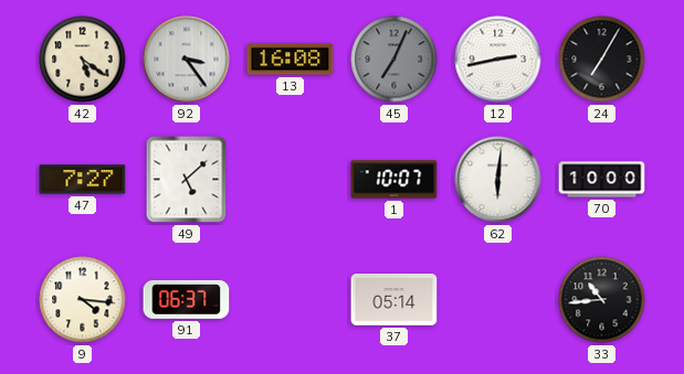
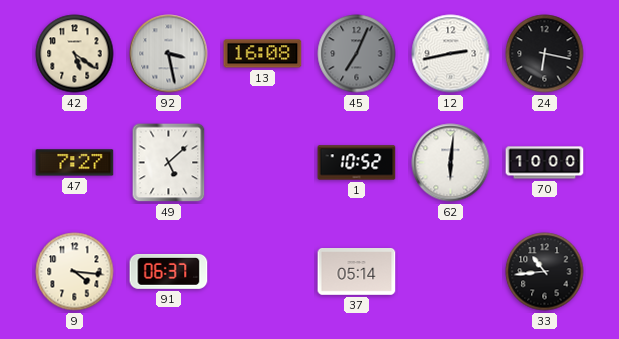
92: 3:24 -> 3:28 (169, 54)
24: 7:05 -> 6:17 (545, 54)
1: 10:07 -> 10:52 (357, 163)
